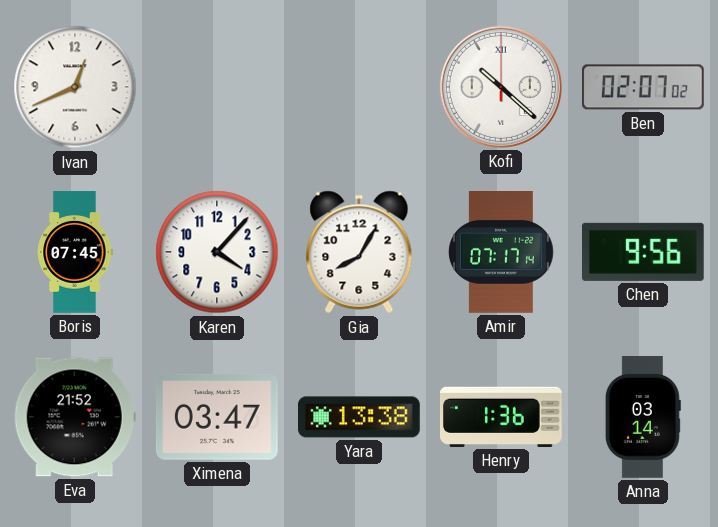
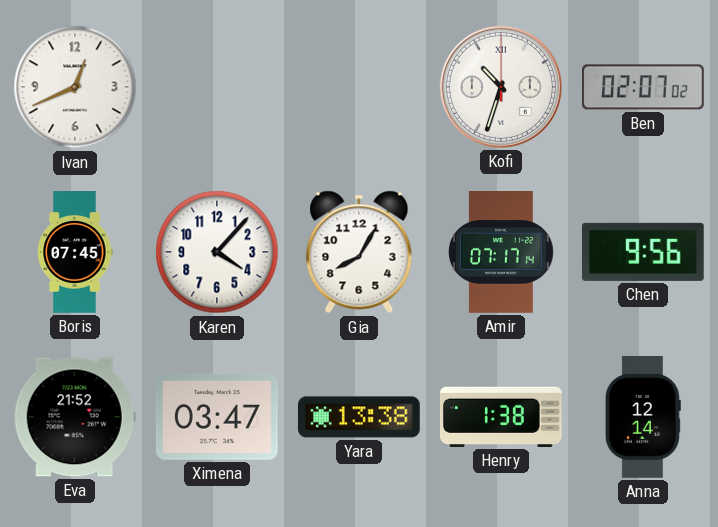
Kofi: 10:22 -> 10:33 (501, 87)
Henry: 1:36 -> 1:38 (502, 417)
Anna: 03:14 -> 12:14 (643, 418)
